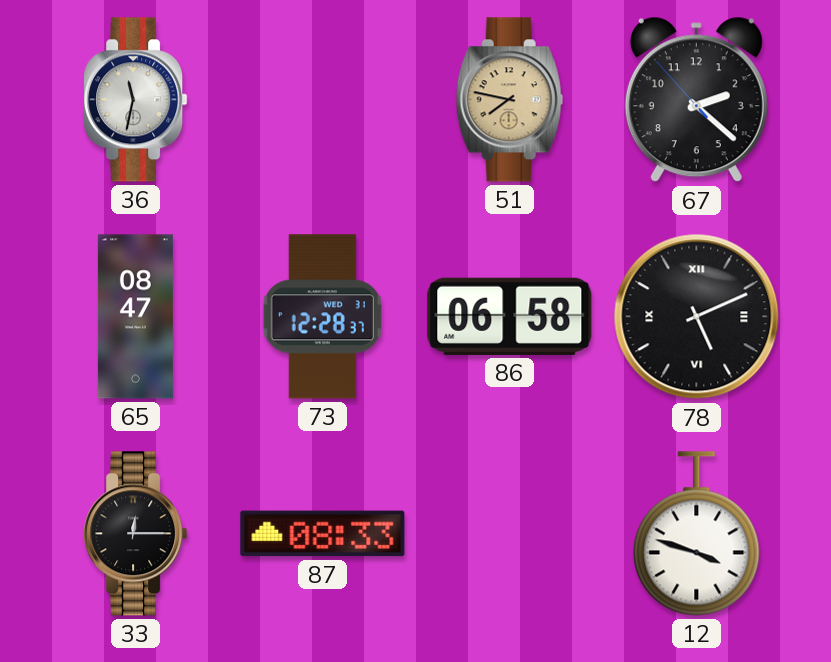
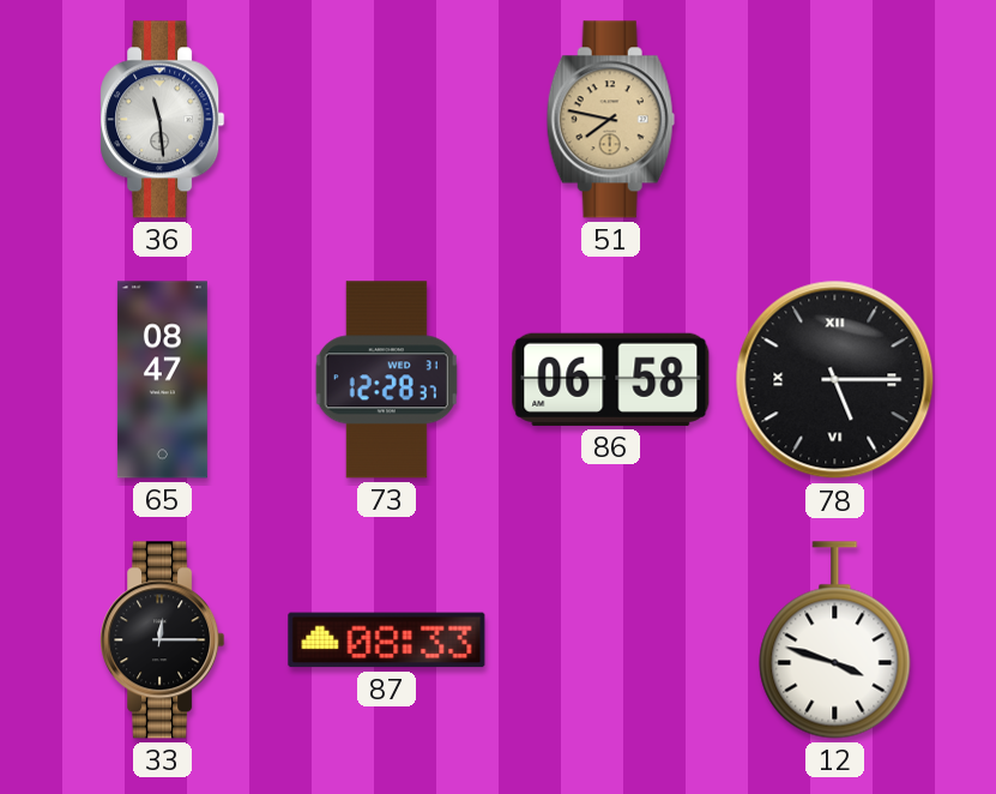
36: 11:32 -> 11:29 (163, 120)
67: 2:21 -> none (696, 100)
78: 5:11 -> 5:15 (835, 380)
